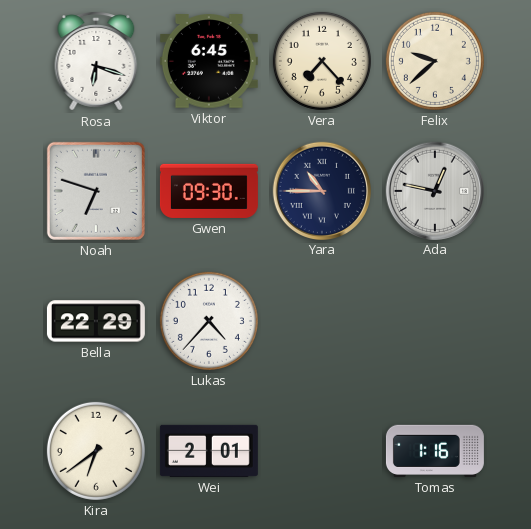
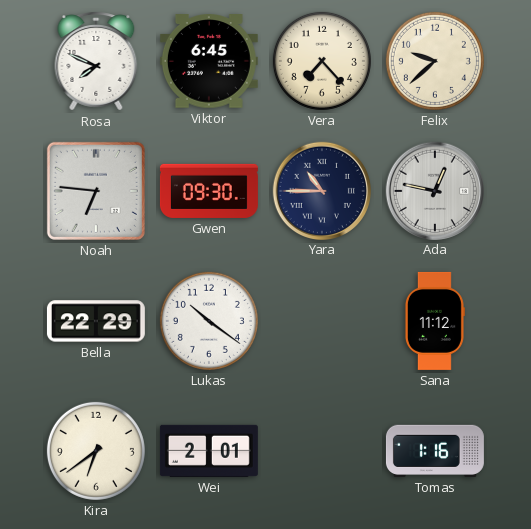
Rosa: 6:18 -> 7:49 (96, 61)
Noah: 6:48 -> 6:46 (96, 191)
Lukas: 4:37 -> 10:21 (209, 321)
Sana: none -> 11:12 (434, 321)
